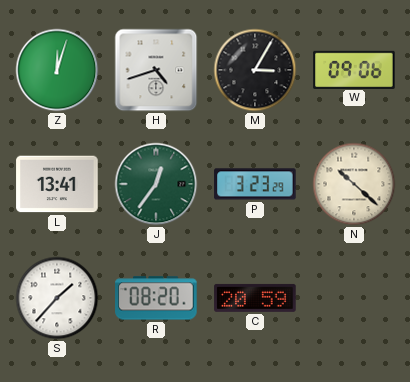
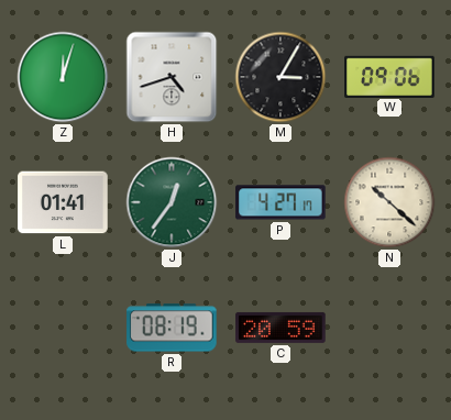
L: 13:41 -> 01:41 (63, 202)
P: 3:23 -> 4:27 (280, 202)
S: 1:37 -> none (57, 298)
R: 08:20 -> 08:19 (172, 328)
